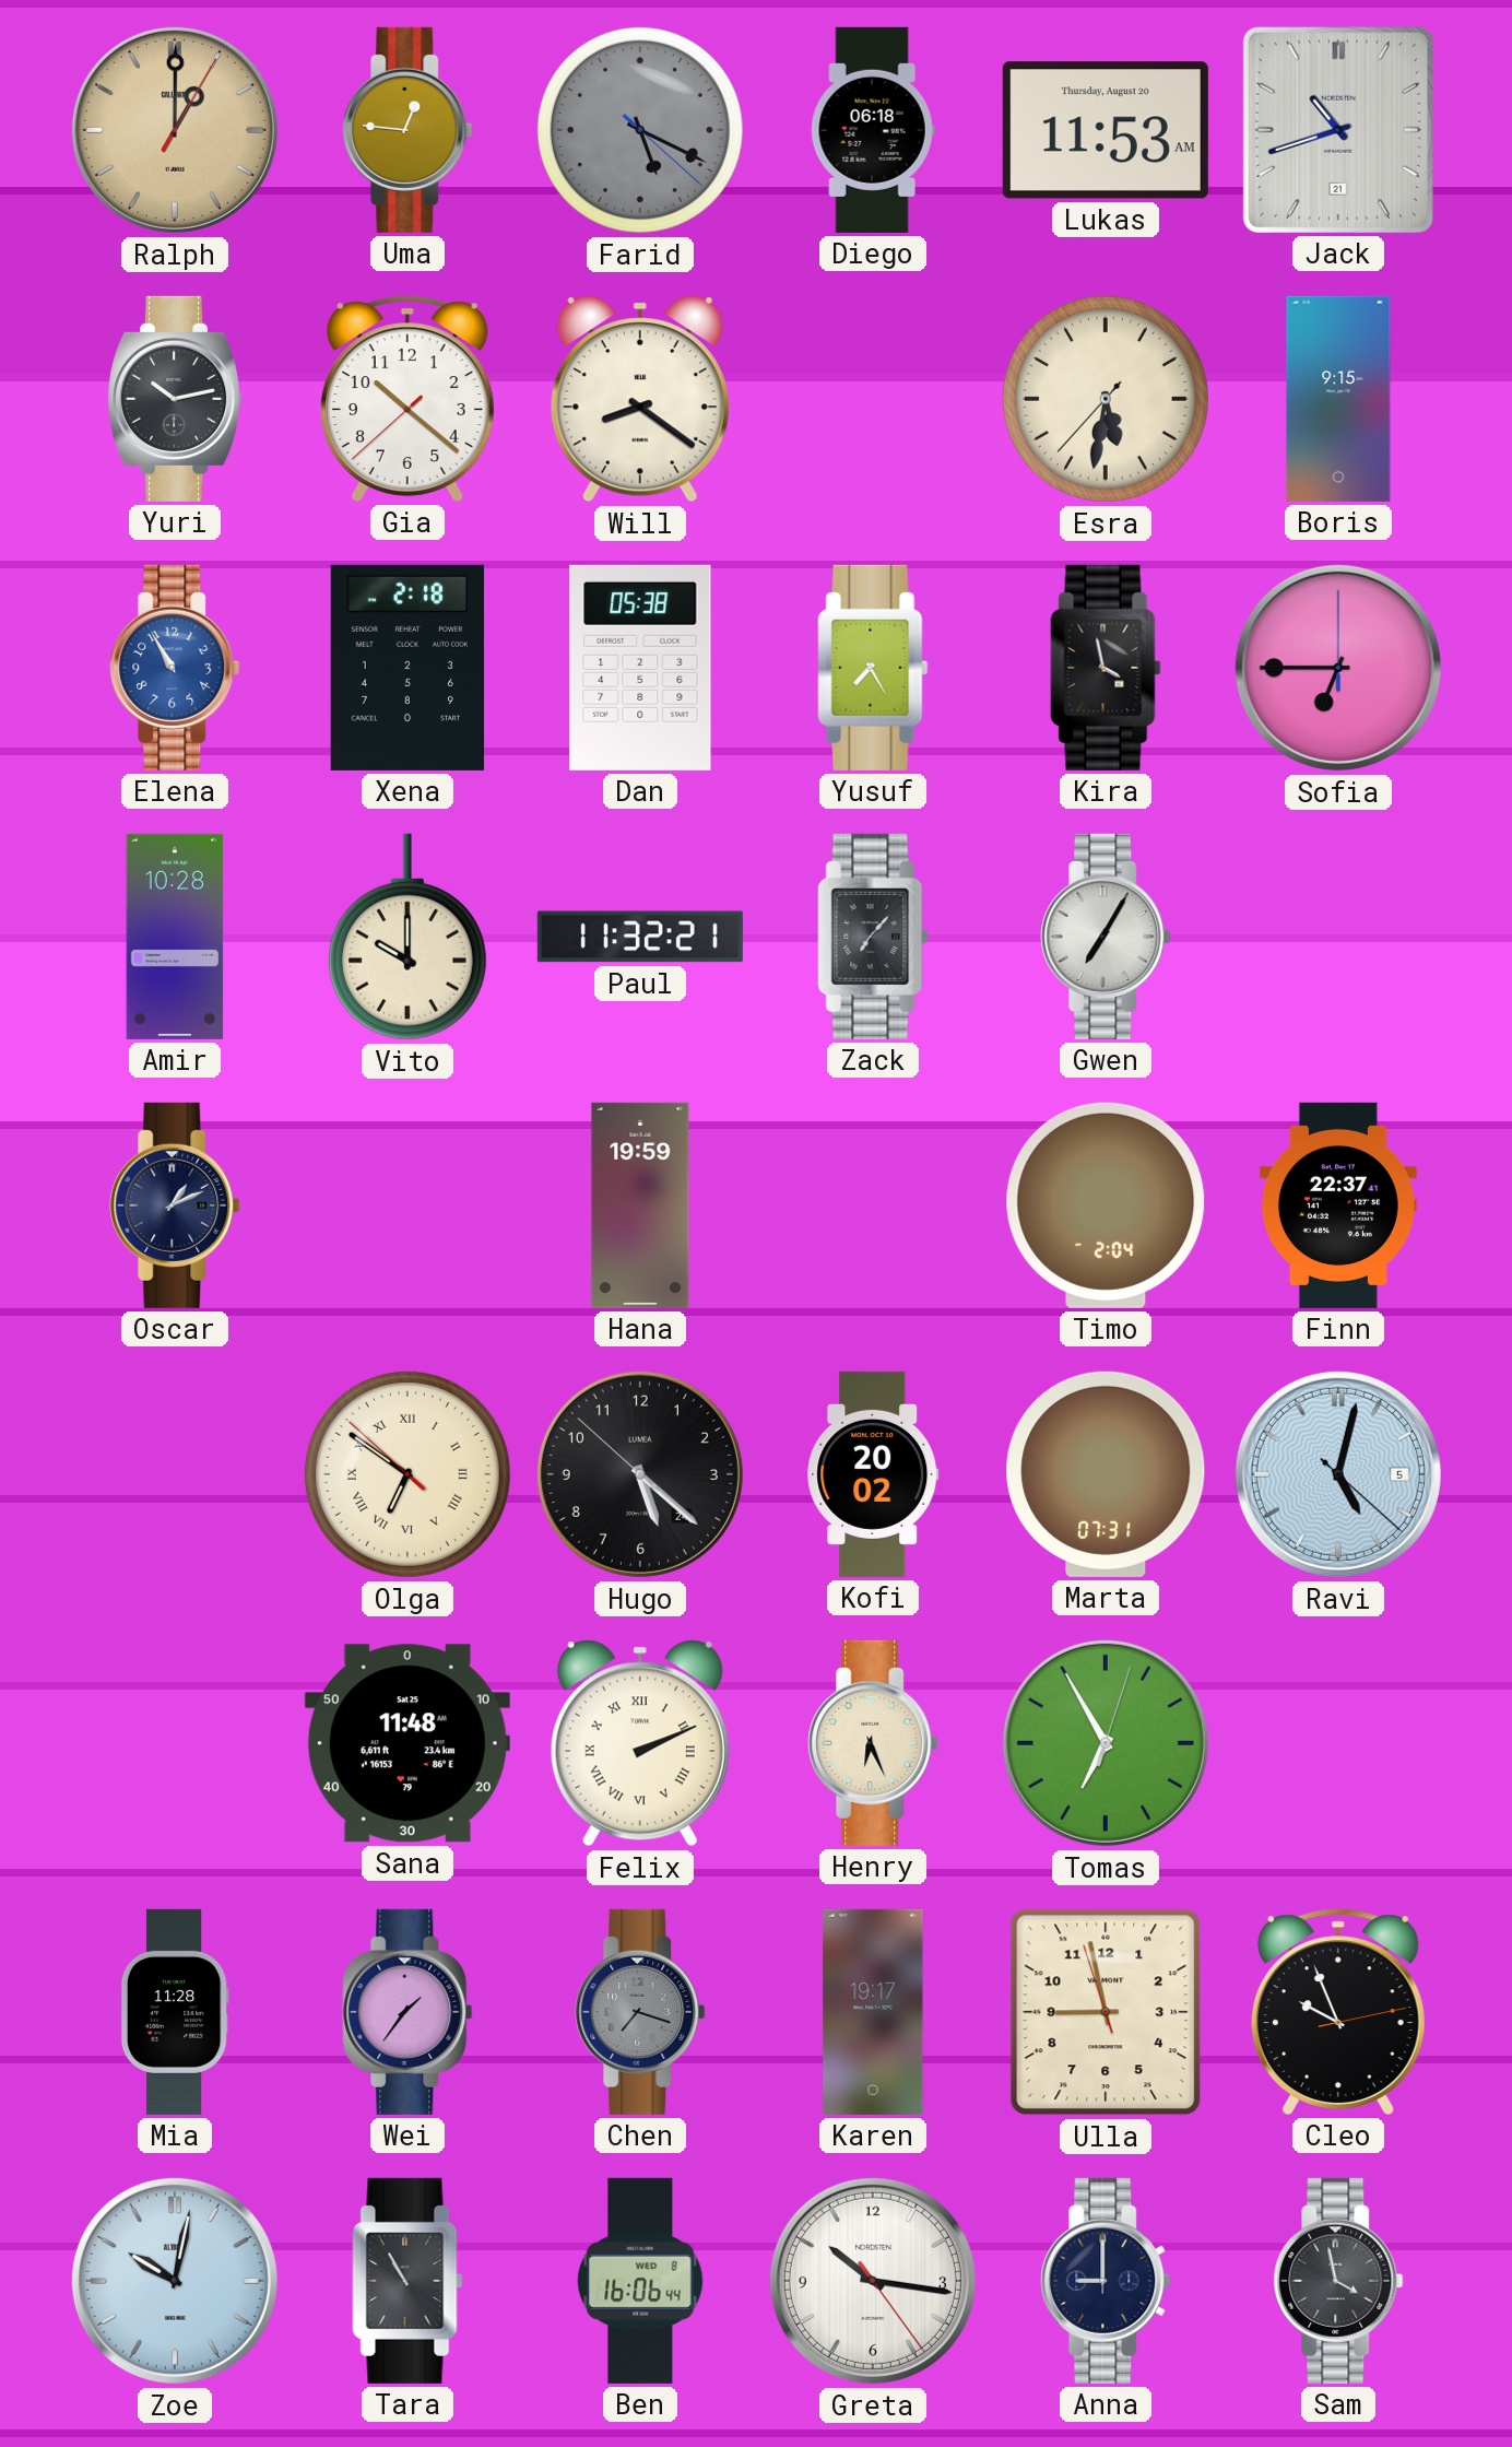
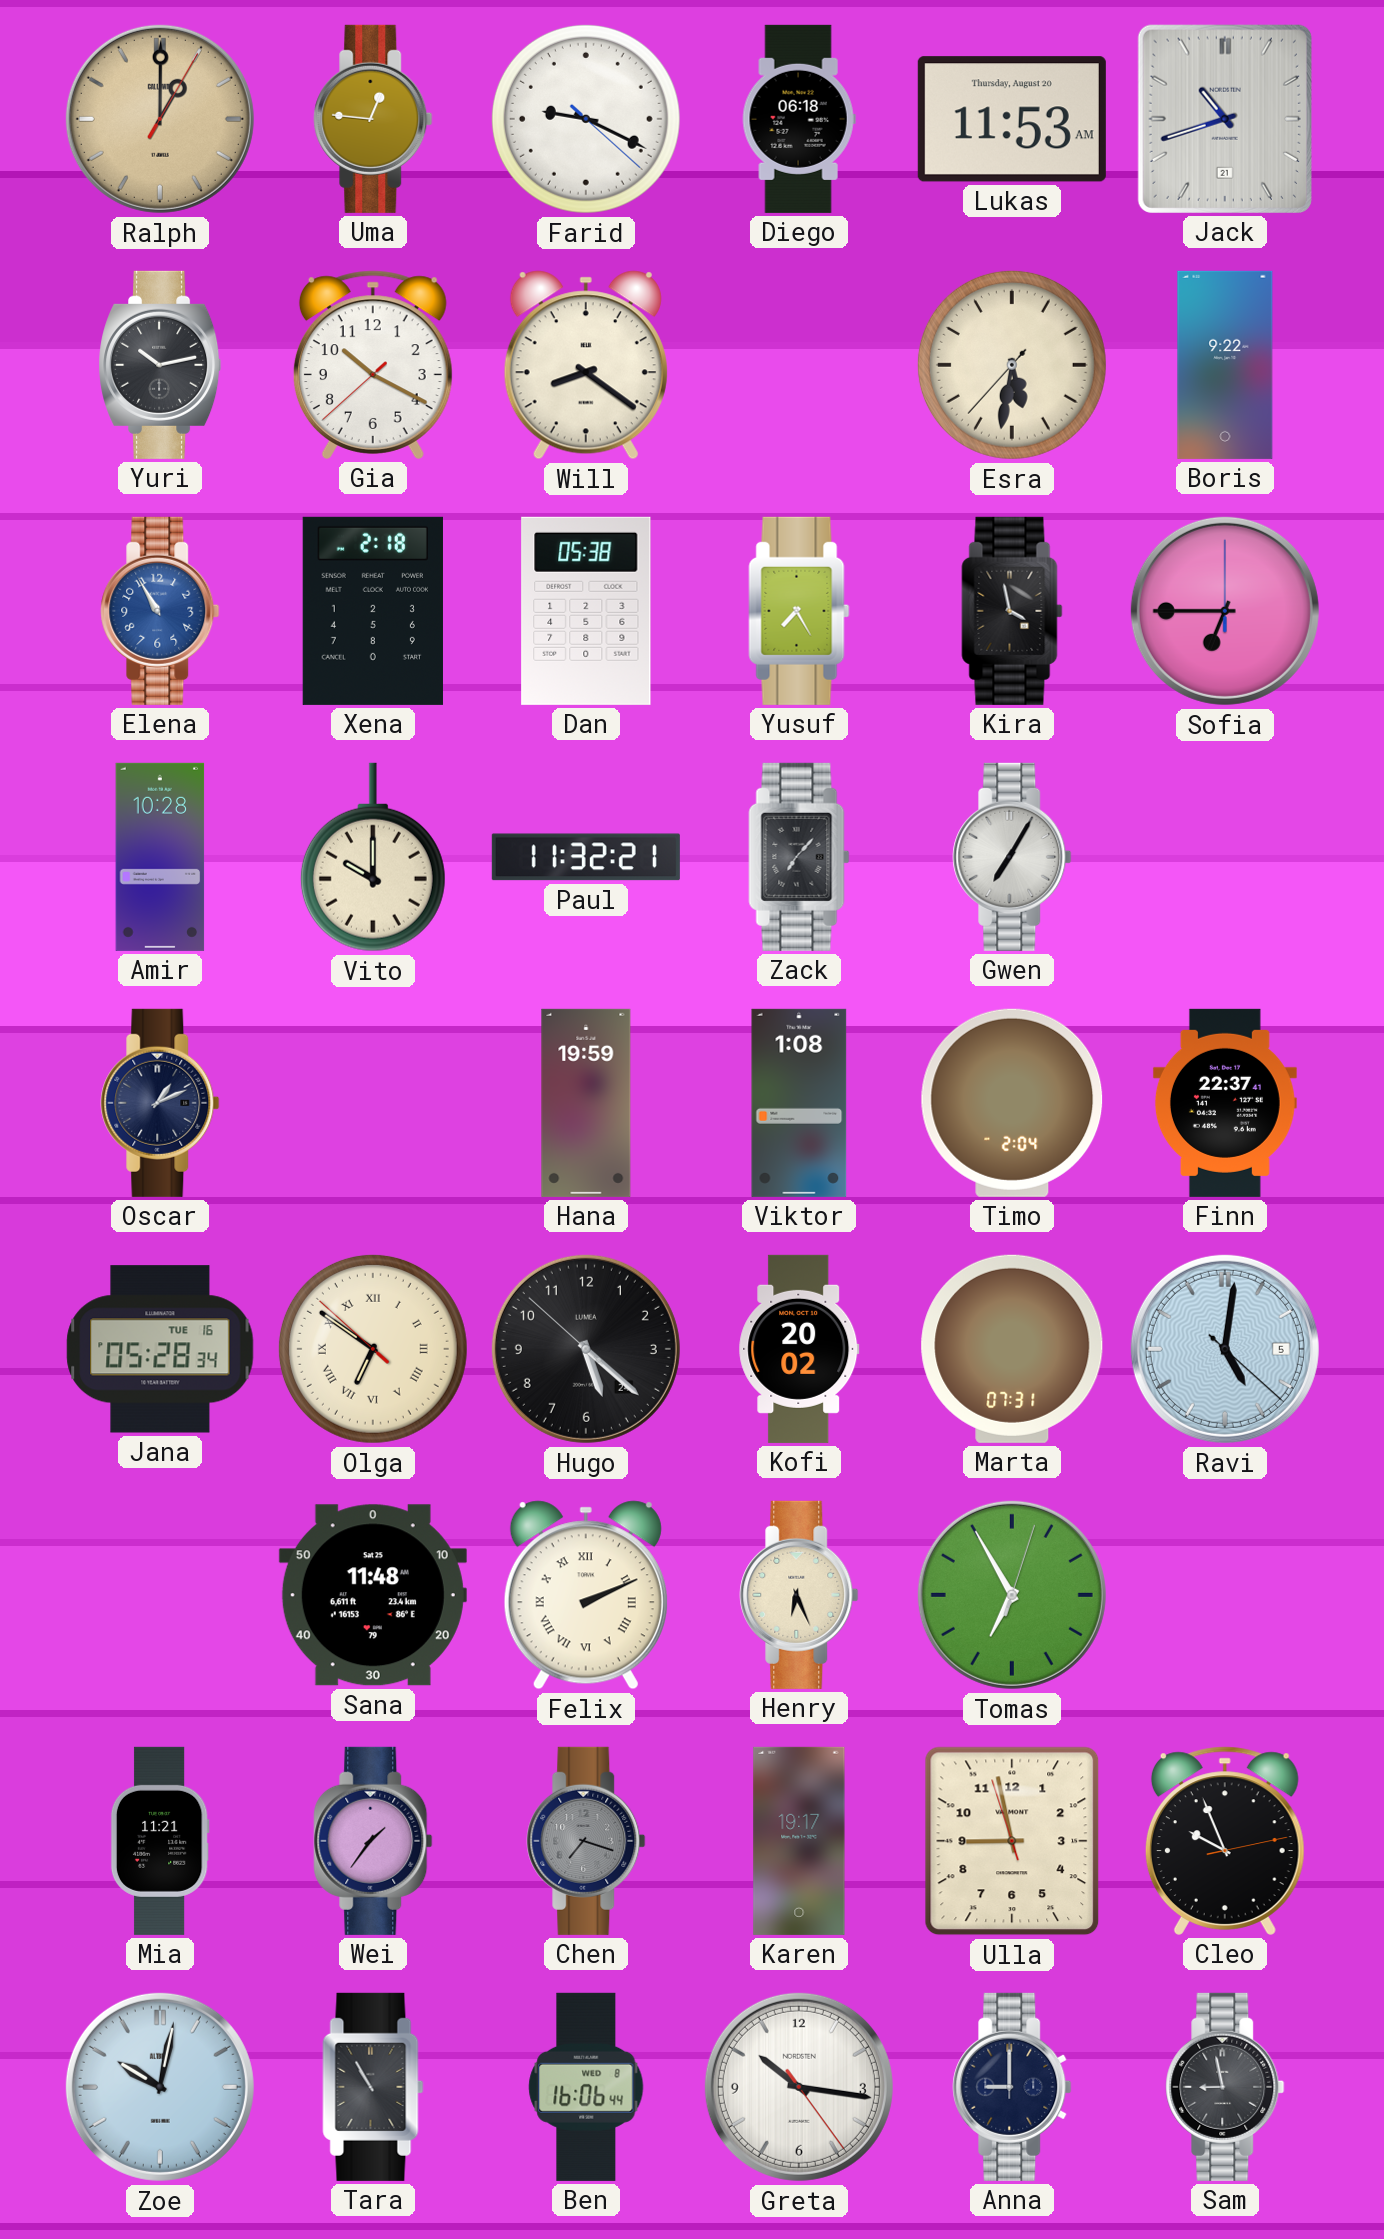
Farid: 5:19 -> 9:19 (586, 119)
Farid dial: grey -> white (586, 119)
Gia: 10:21 -> 10:19 (373, 365)
Boris: 9:15 -> 9:22 (1225, 365)
Viktor: none -> 1:08 (799, 1103)
Jana: none -> 05:28 (160, 1349)
Ravi: 5:02 -> 5:01 (1225, 1349)
Mia: 11:28 -> 11:21 (160, 1841)
Sam: 3:58 -> 8:58 (1225, 2087)
